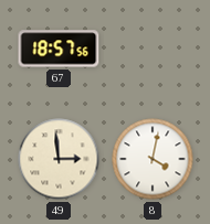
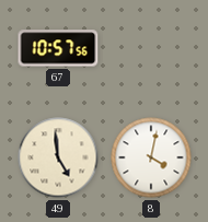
67: 18:57 -> 10:57 (58, 48)
49: 2:59 -> 4:59 (58, 157)
